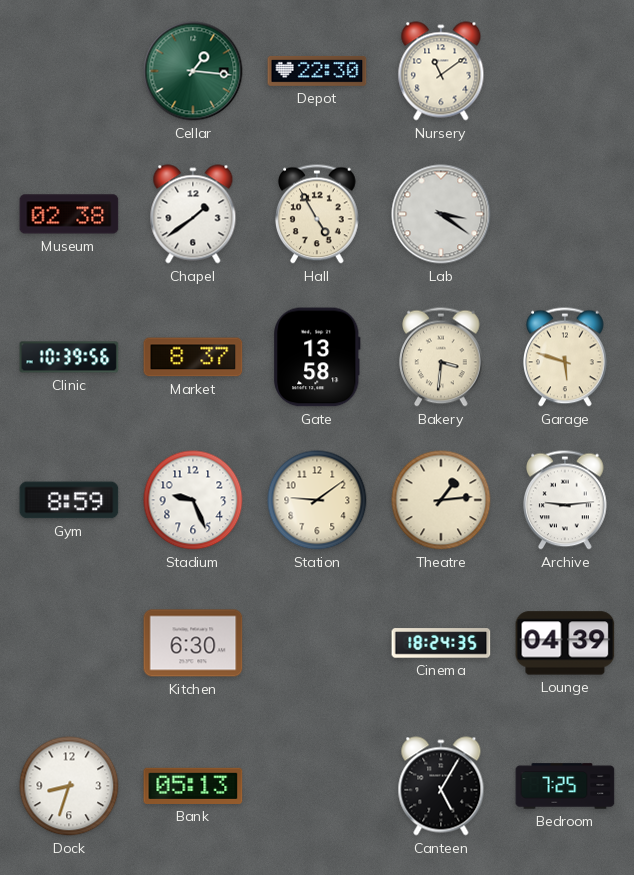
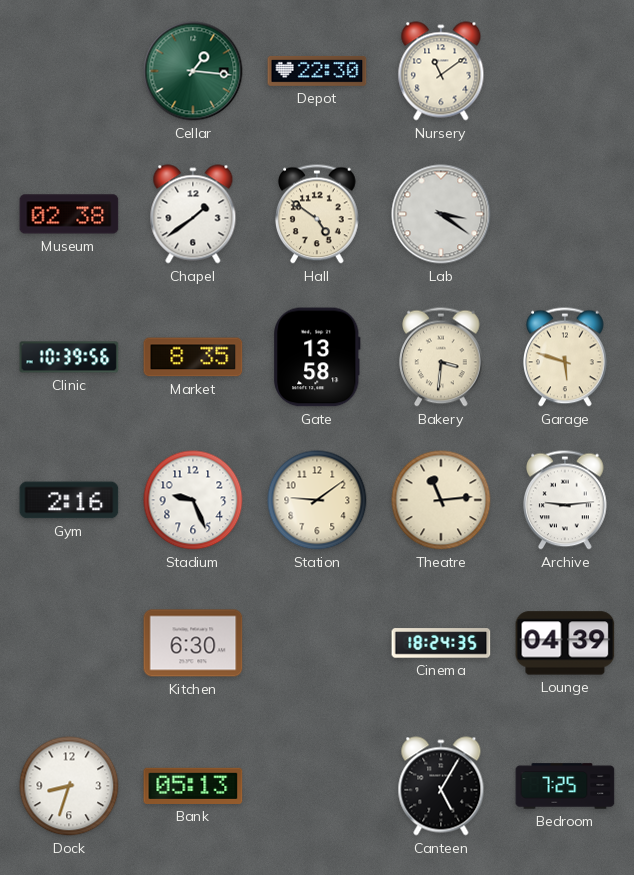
Hall: 4:55 -> 4:51 (318, 214)
Market: 8:37 -> 8:35 (193, 357)
Gym: 8:59 -> 2:16 (69, 500)
Theatre: 1:14 -> 11:14 (441, 500)
